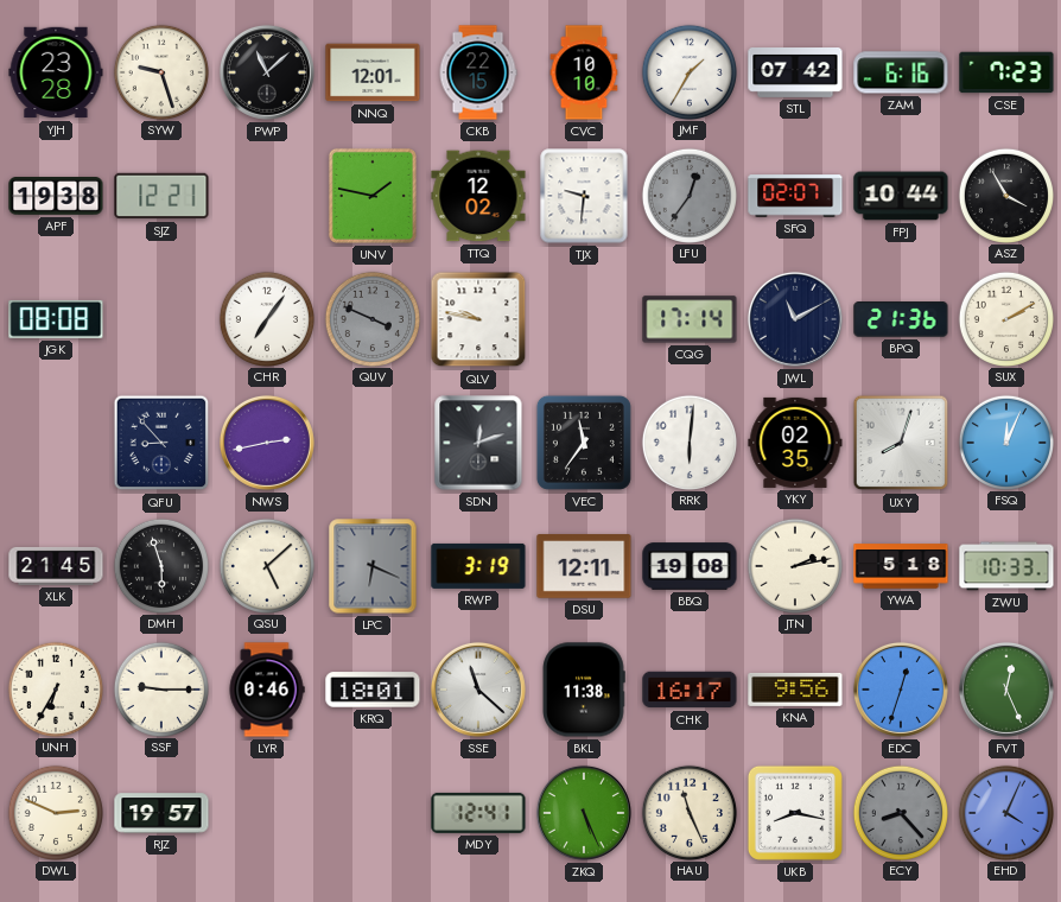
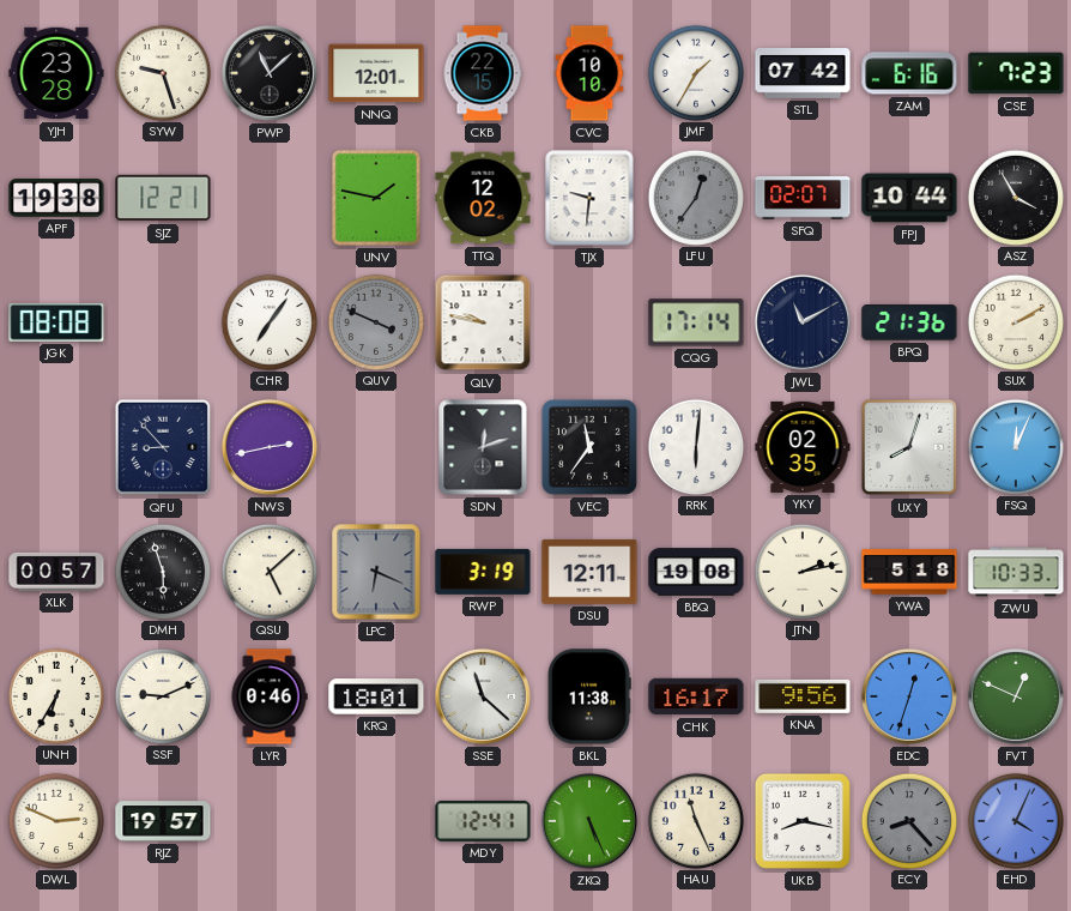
XLK: 21:45 -> 00:57 (56, 572)
SSF: 9:15 -> 9:11 (162, 695)
FVT: 12:26 -> 12:49 (1016, 696)
